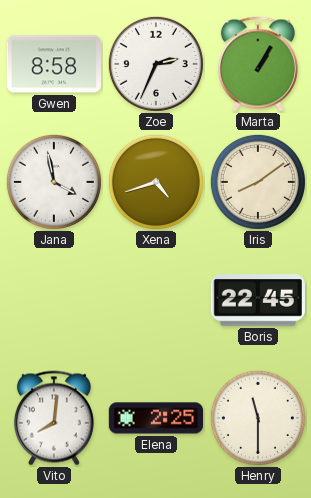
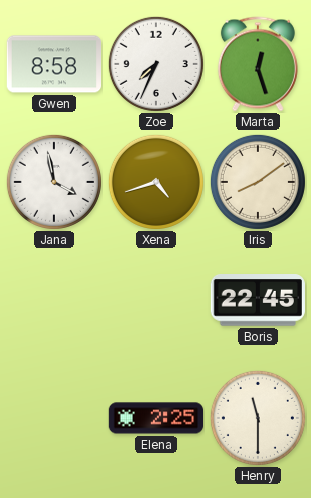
Zoe: 2:34 -> 7:34 (156, 64)
Marta: 1:05 -> 12:27 (258, 64)
Vito: 8:01 -> none (54, 418)
